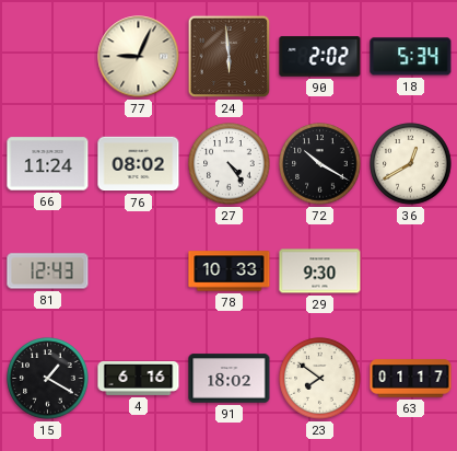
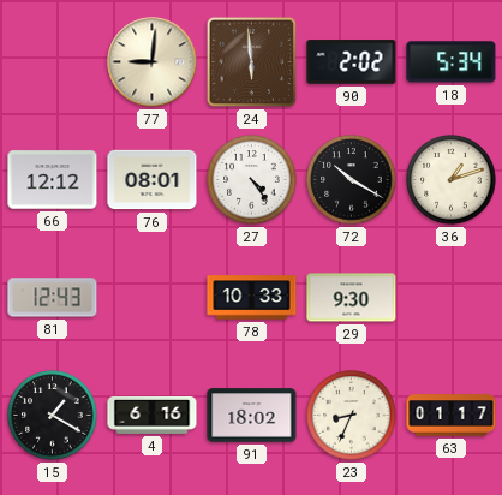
77: 9:04 -> 9:01 (153, 62)
66: 11:24 -> 12:12 (53, 180)
76: 08:02 -> 08:01 (153, 180)
36: 12:40 -> 1:12 (452, 180)
23: 7:51 -> 8:34 (352, 416)
